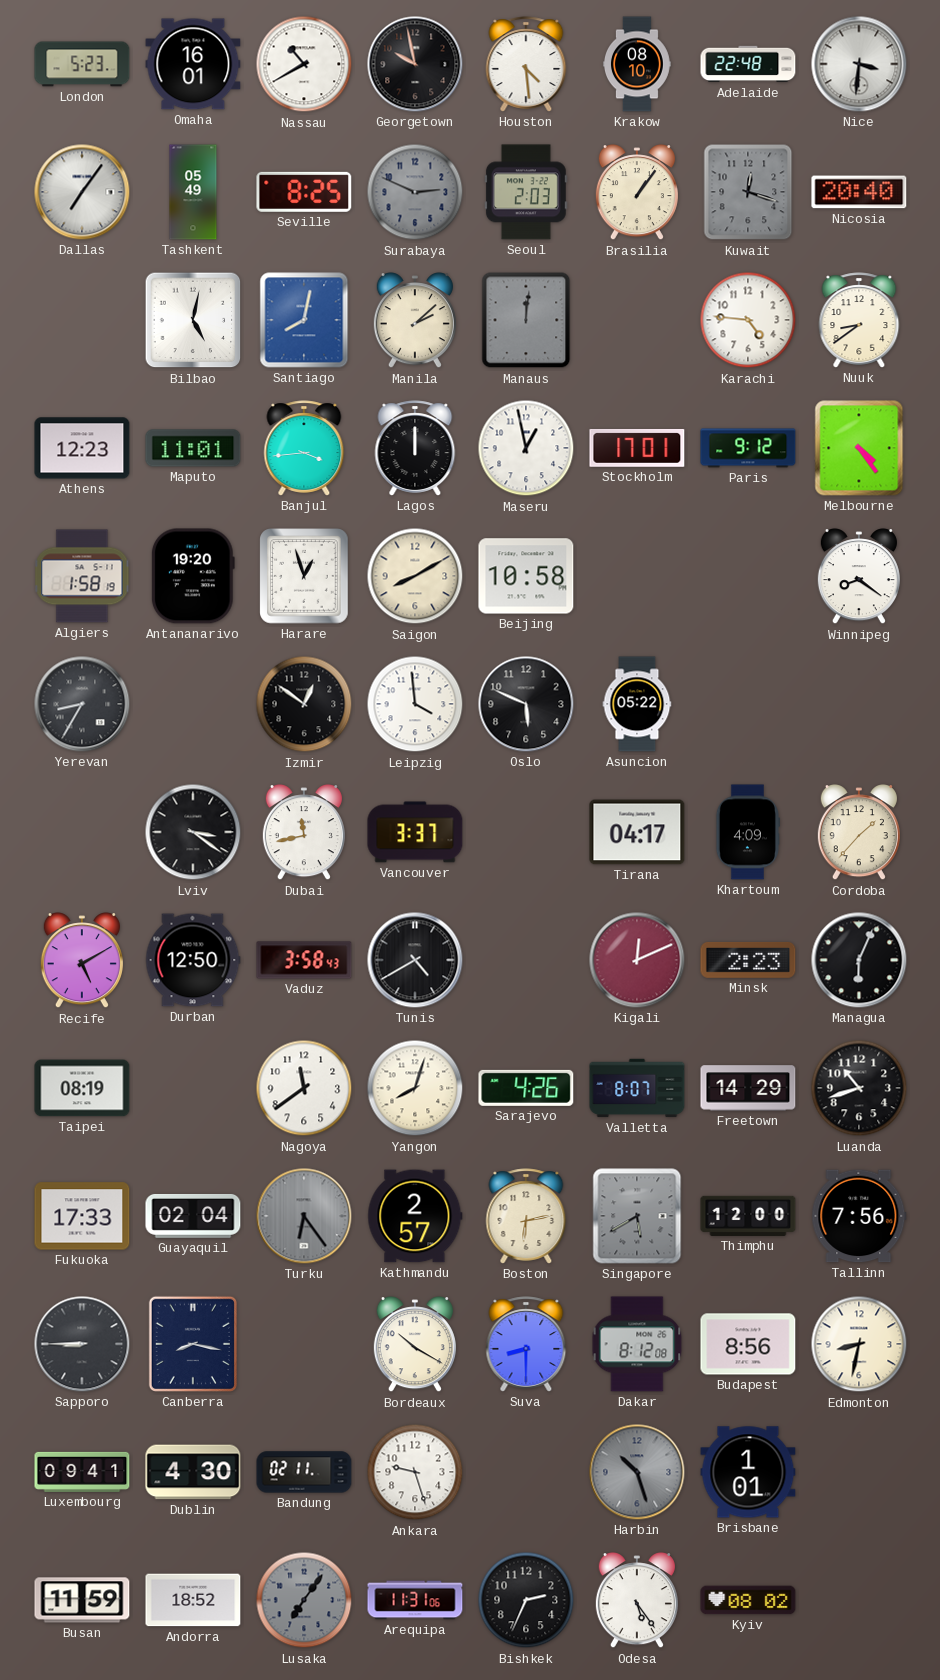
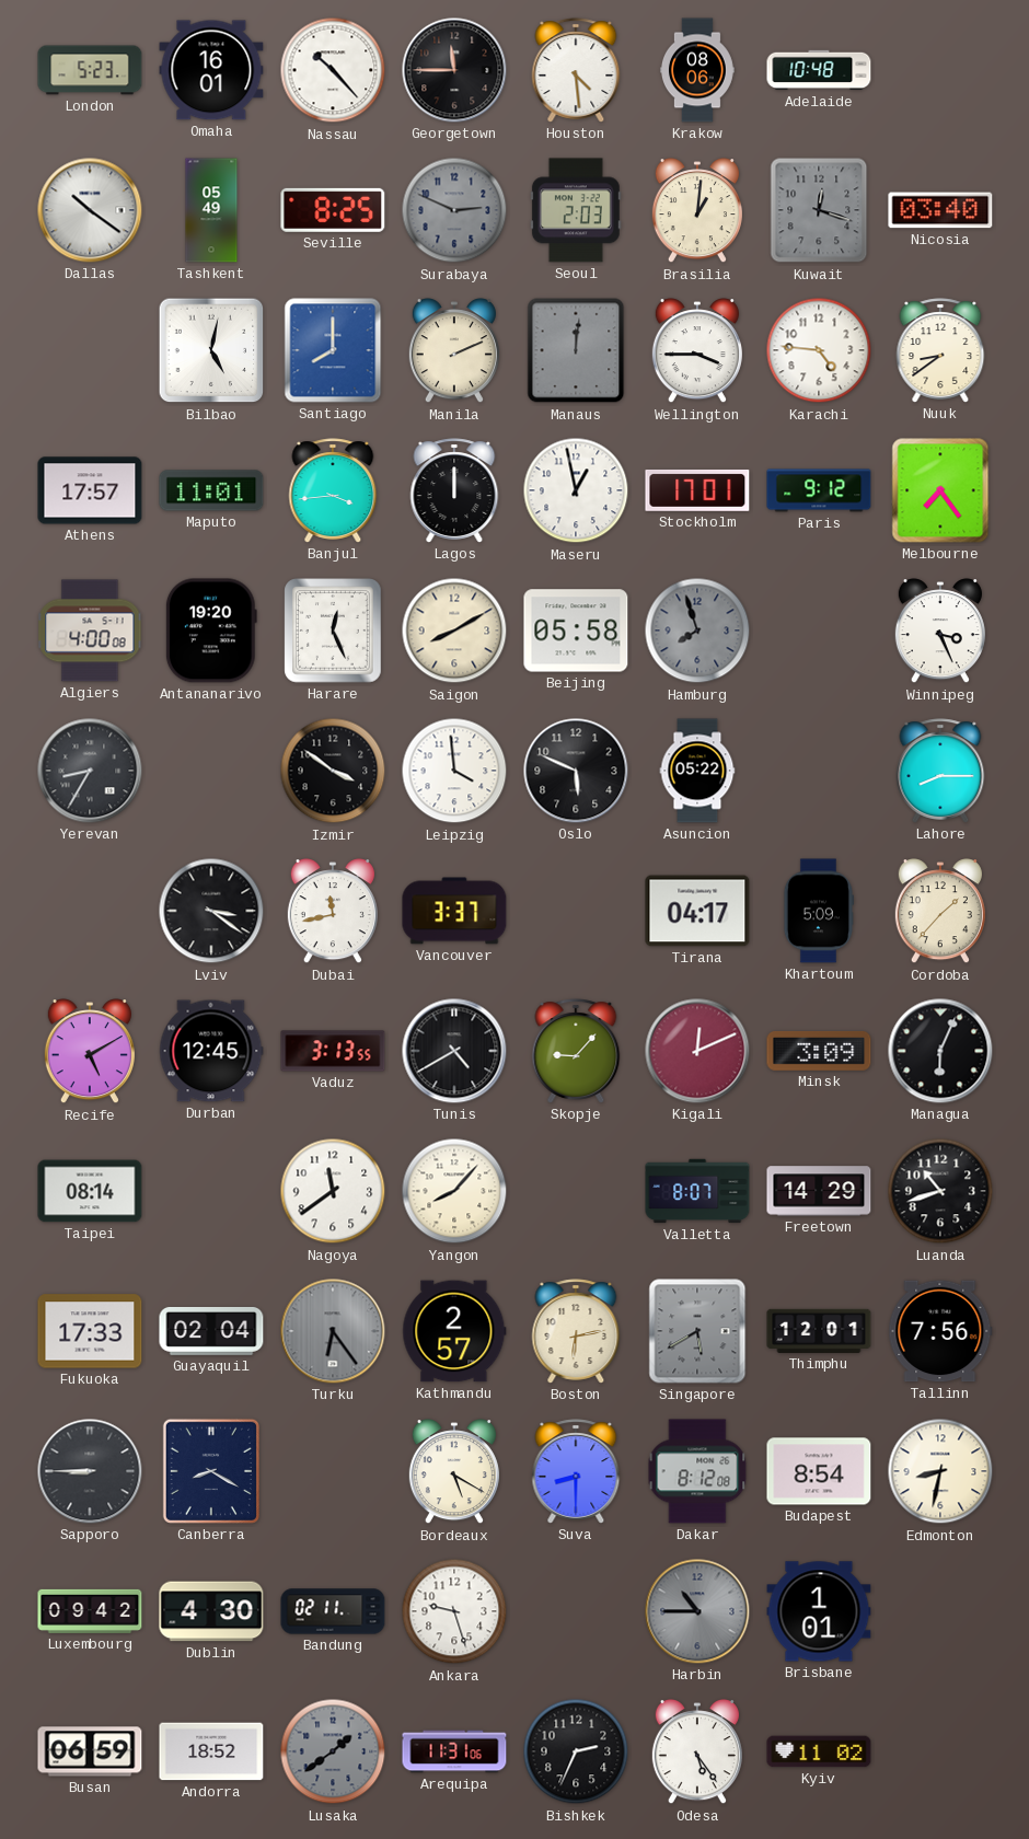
Nassau: 10:40 -> 10:23 (333, 70)
Georgetown: 9:58 -> 11:45 (454, 70)
Krakow: 08:10 -> 08:06 (697, 70)
Adelaide: 22:48 -> 10:48 (819, 70)
Nice: 3:31 -> none (859, 64)
Dallas: 7:06 -> 10:21 (90, 210)
Brasilia: 1:06 -> 1:01 (697, 211)
Nicosia: 20:40 -> 03:40 (940, 210)
Santiago: 8:02 -> 8:00 (333, 350)
Manila: 2:08 -> 2:11 (454, 351)
Wellington: none -> 3:45 (697, 351)
Athens: 12:23 -> 17:57 (90, 490)
Melbourne: 4:24 -> 7:24 (940, 490)
Algiers: 1:58 -> 4:00 (90, 631)
Harare: 12:57 -> 12:26 (333, 631)
Beijing: 10:58 -> 05:58 (576, 631)
Hamburg: none -> 7:57 (697, 631)
Winnipeg: 8:21 -> 3:26 (940, 632)
Izmir: 12:51 -> 3:51 (333, 771)
Lahore: none -> 8:15 (940, 771)
Khartoum: 4:09 -> 5:09 (818, 911)
Durban: 12:50 -> 12:45 (211, 1051)
Vaduz: 3:58 -> 3:13 (333, 1051)
Skopje: none -> 9:07 (576, 1051)
Minsk: 2:23 -> 3:09 (819, 1051)
Taipei: 08:19 -> 08:14 (90, 1191)
Yangon: 8:03 -> 8:07 (454, 1191)
Sarajevo: 4:26 -> none (526, 1088)
Thimphu: 12:00 -> 12:01 (819, 1331)
Canberra: 8:17 -> 8:20 (211, 1471)
Bordeaux: 10:20 -> 5:20 (454, 1472)
Budapest: 8:56 -> 8:54 (819, 1471)
Luxembourg: 09:41 -> 09:42 (90, 1611)
Harbin: 10:27 -> 10:45 (697, 1611)
Busan: 11:59 -> 06:59 (90, 1751)
Lusaka: 7:06 -> 1:39 (333, 1751)
Kyiv: 08:02 -> 11:02 (819, 1751)
